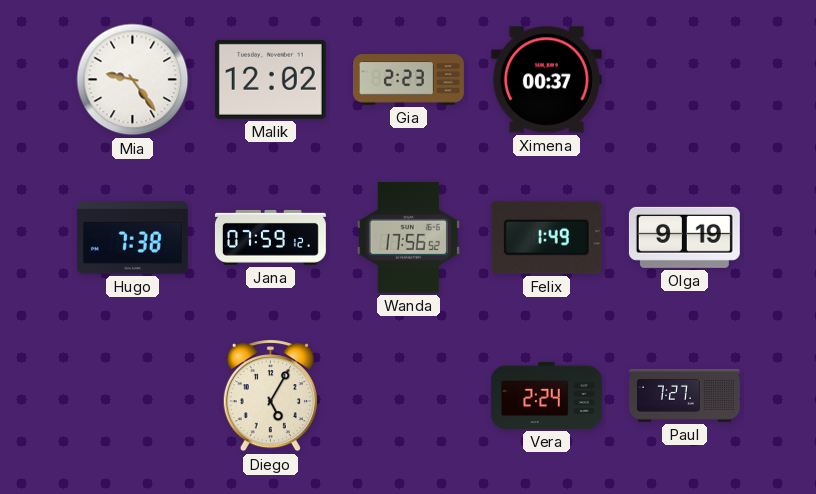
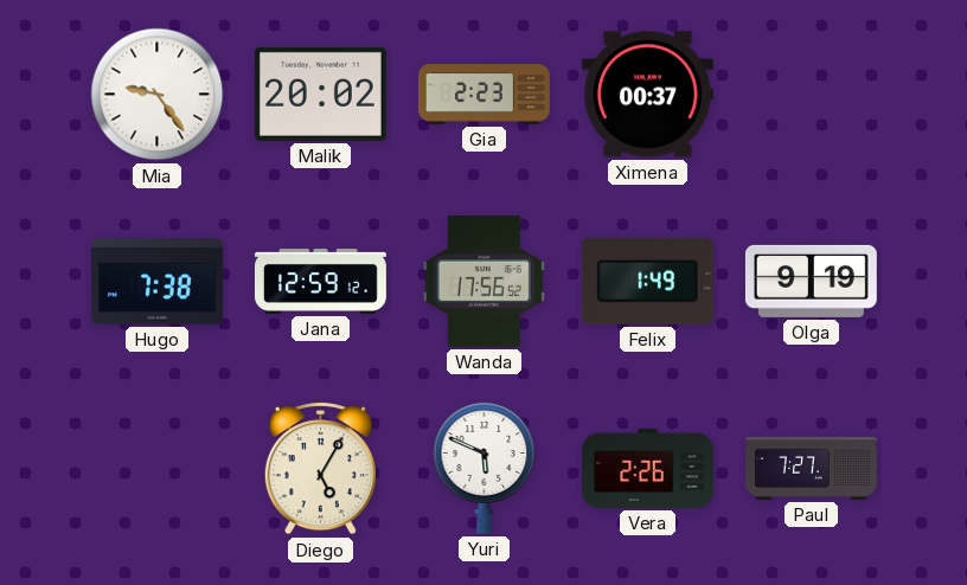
Malik: 12:02 -> 20:02 (320, 94)
Jana: 07:59 -> 12:59 (320, 281)
Yuri: none -> 5:49 (485, 468)
Vera: 2:24 -> 2:26 (647, 468)
